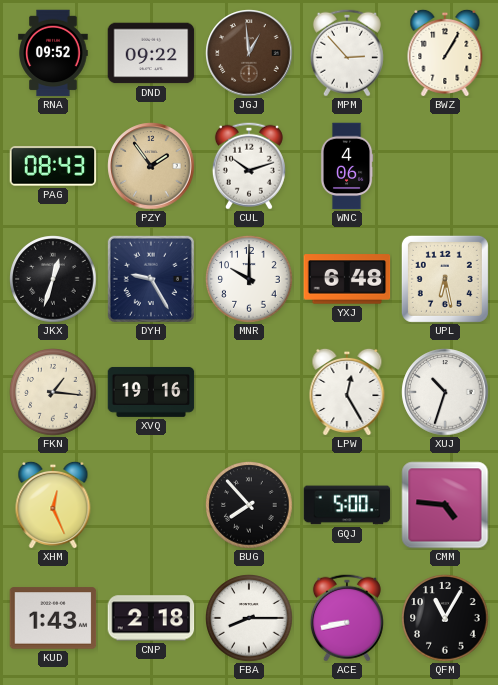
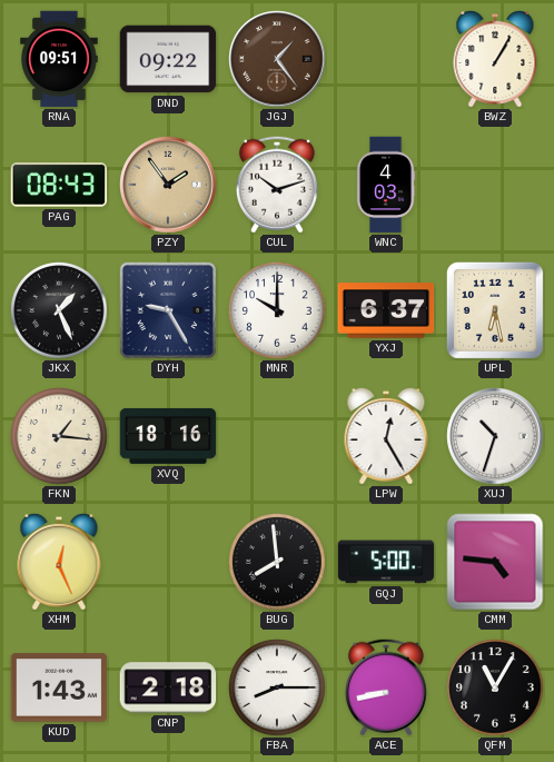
RNA: 09:52 -> 09:51 (59, 59)
JGJ: 12:59 -> 1:24 (277, 59)
MPM: 2:53 -> none (347, 53)
WNC: 4:06 -> 4:03 (386, 185)
JKX: 12:33 -> 1:26 (59, 310)
YXJ: 6:48 -> 6:37 (386, 310)
XVQ: 19:16 -> 18:16 (168, 436)
BUG: 7:53 -> 7:59 (277, 562)
